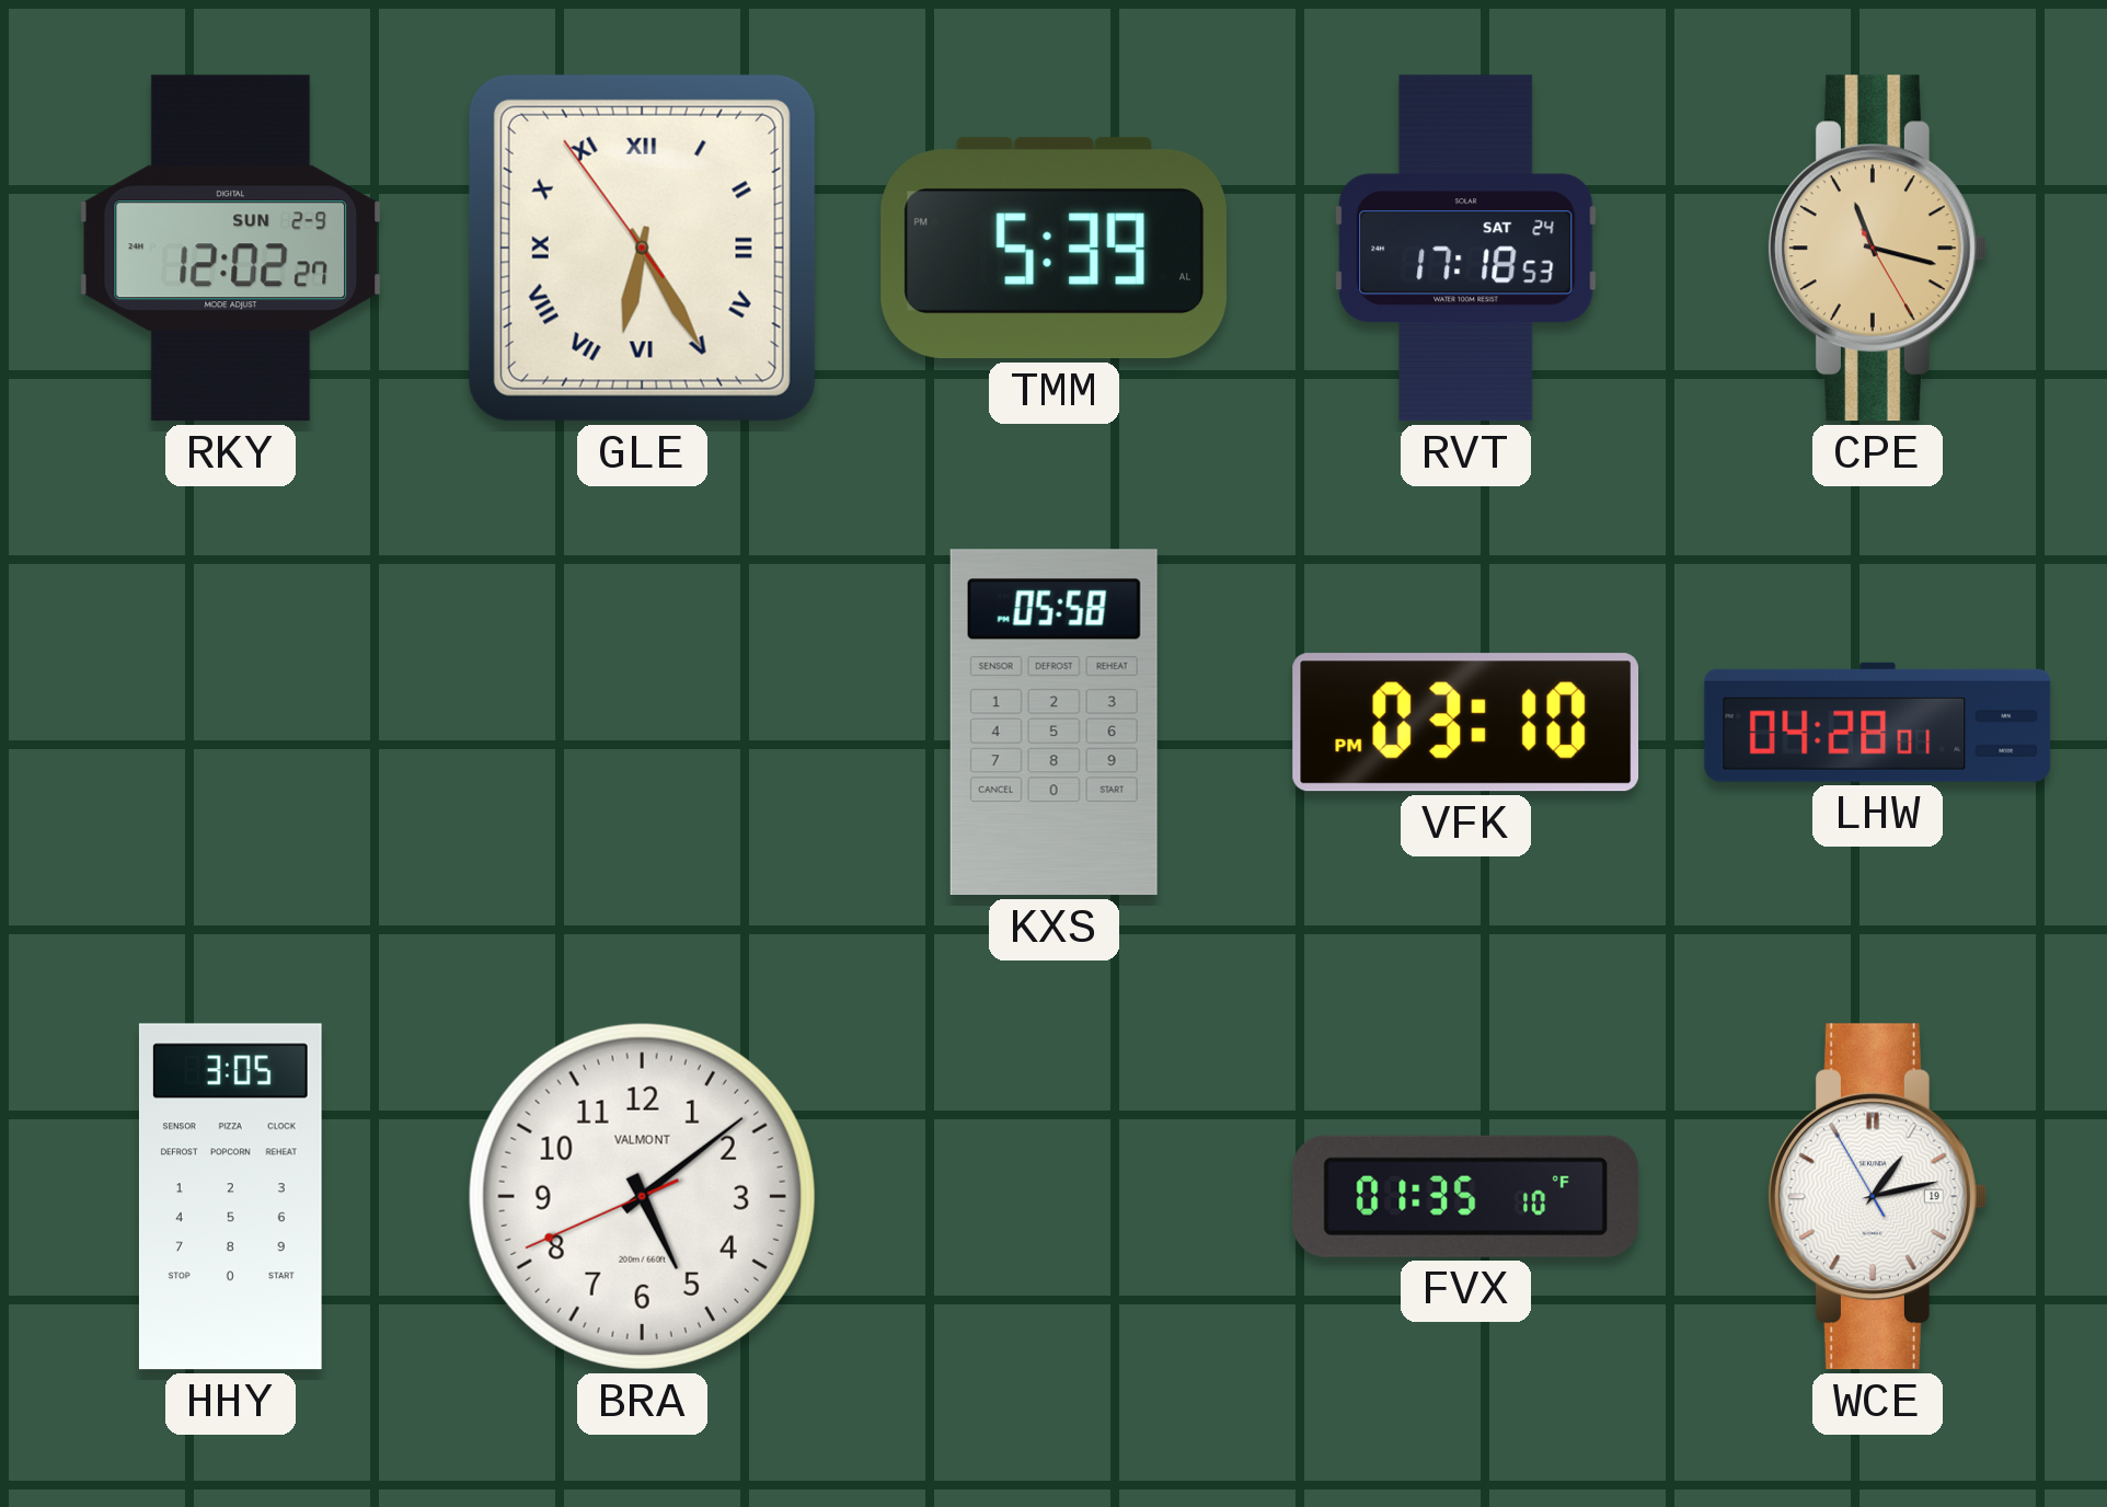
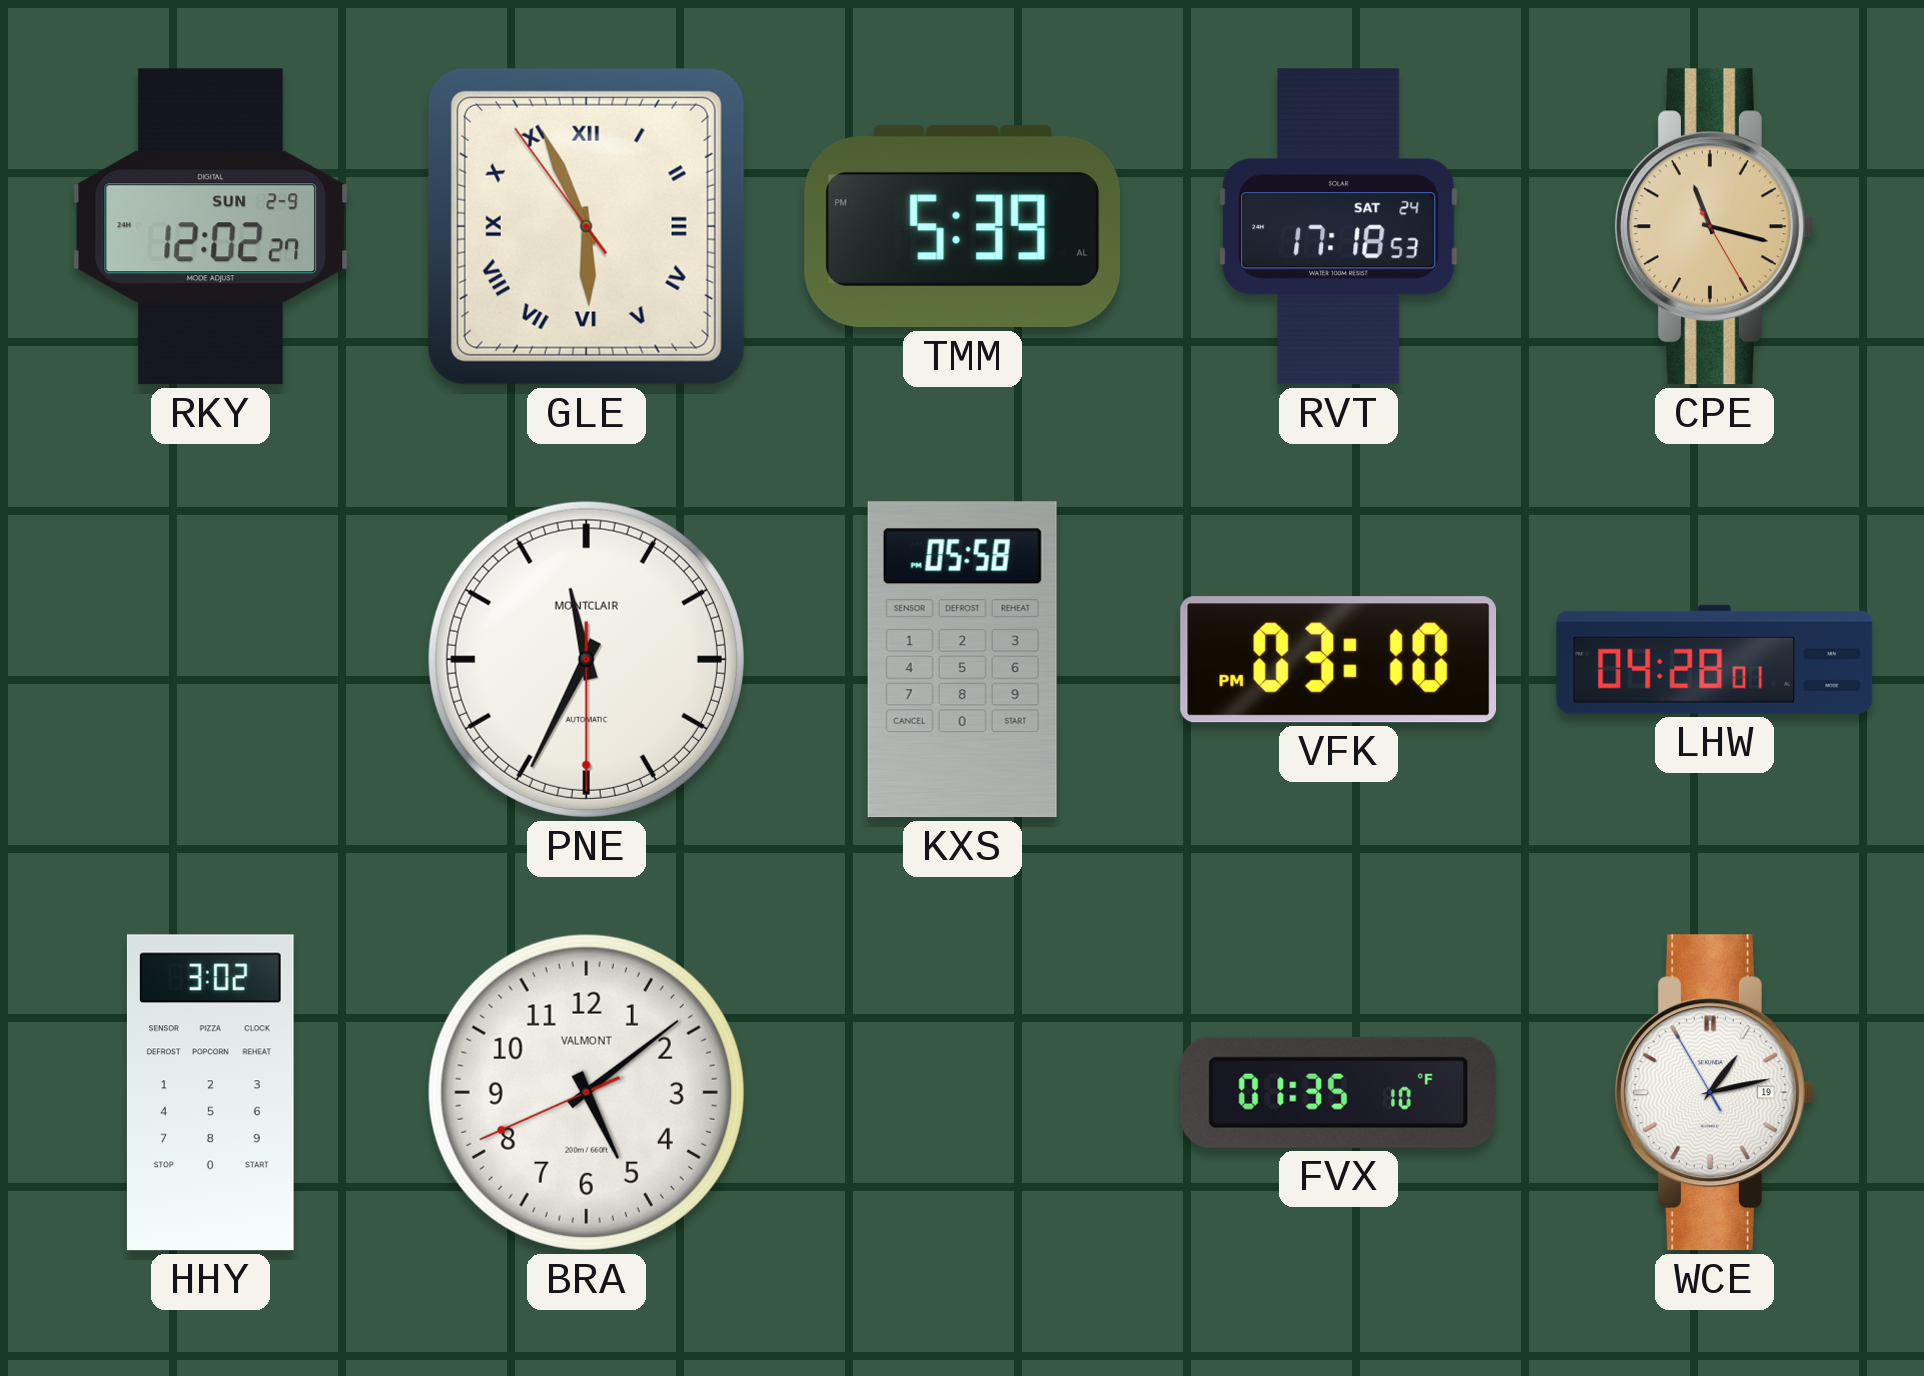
GLE: 6:24 -> 5:55 (586, 226)
PNE: none -> 11:34 (586, 659)
HHY: 3:05 -> 3:02 (210, 1093)
